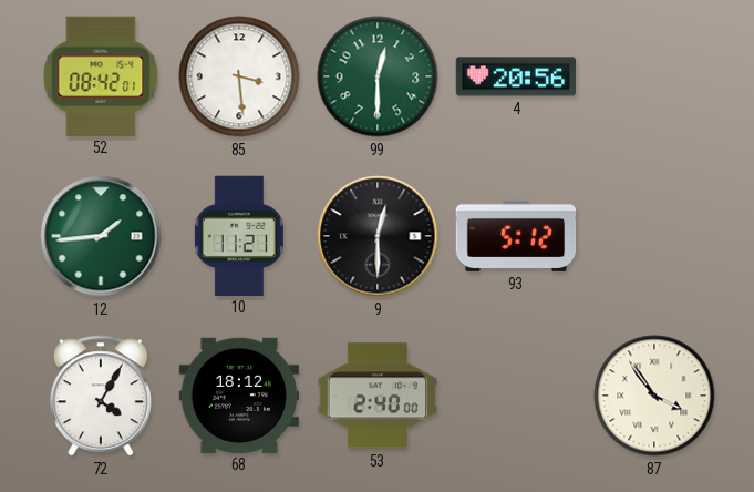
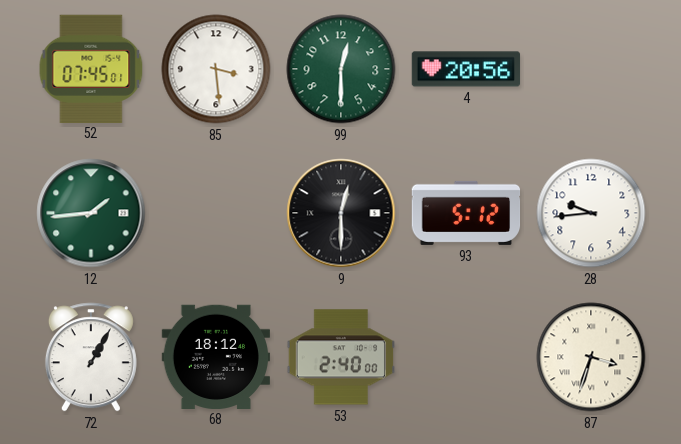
52: 08:42 -> 07:45 (91, 68)
10: 11:21 -> none (239, 235)
28: none -> 9:44 (591, 213)
72: 4:05 -> 1:05 (91, 357)
87: 3:54 -> 3:33 (591, 357)
